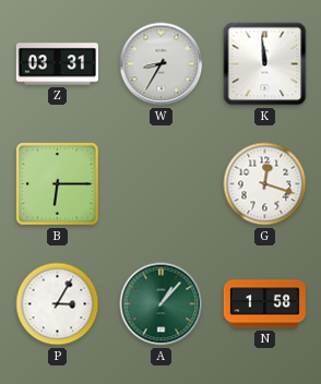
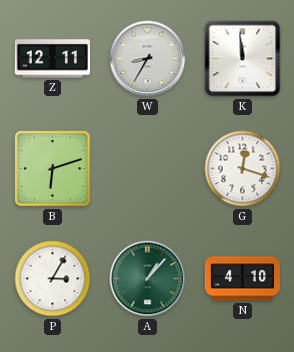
Z: 03:31 -> 12:11 (52, 59)
B: 6:15 -> 6:12 (53, 169)
N: 1:58 -> 4:10 (242, 279)
